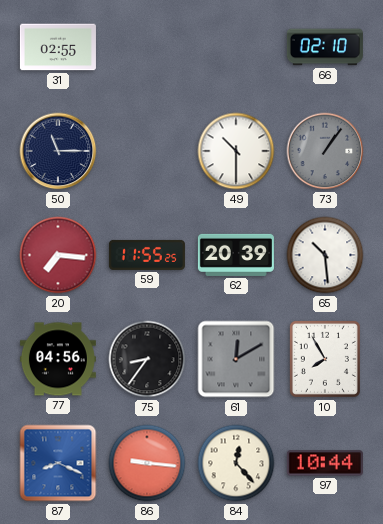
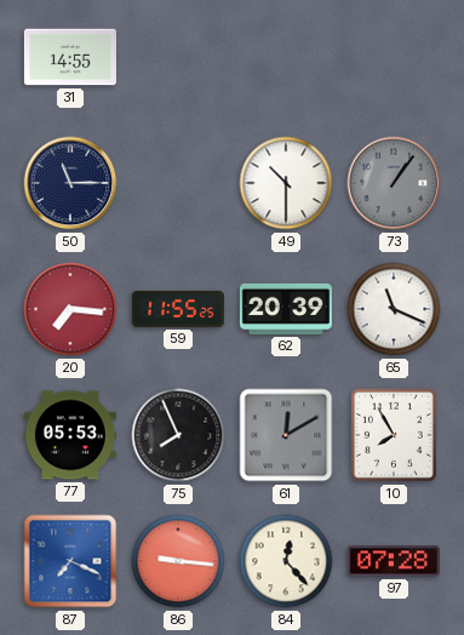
31: 02:55 -> 14:55 (70, 57)
66: 02:10 -> none (325, 47)
65: 10:29 -> 11:19 (394, 309)
77: 04:56 -> 05:53 (70, 435)
75: 8:36 -> 7:56 (178, 435)
87: 8:19 -> 7:19 (70, 561)
97: 10:44 -> 07:28 (394, 561)
